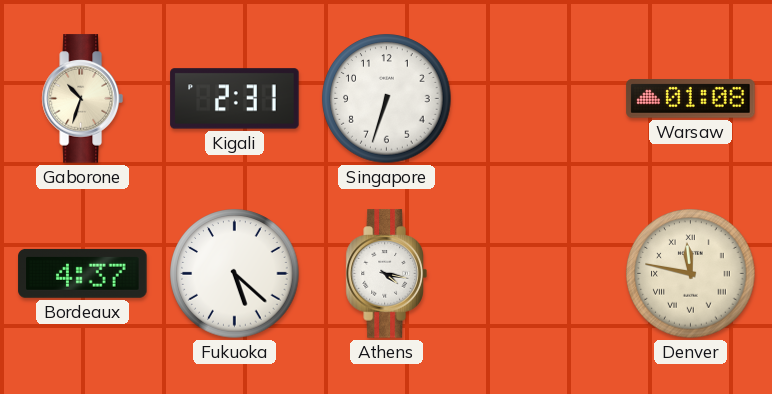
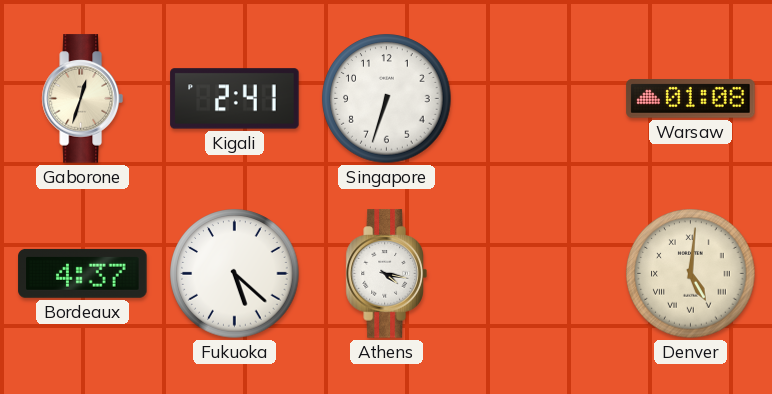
Gaborone: 10:33 -> 12:33 (82, 99)
Kigali: 2:31 -> 2:41 (235, 99)
Denver: 11:47 -> 5:01 (691, 274)
